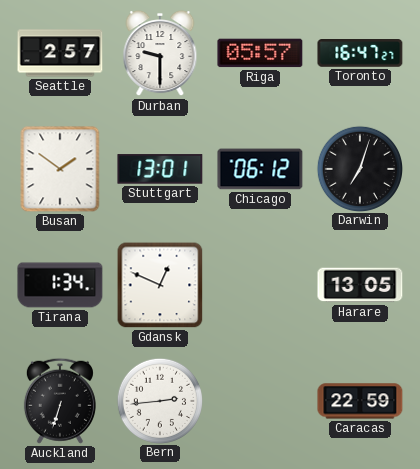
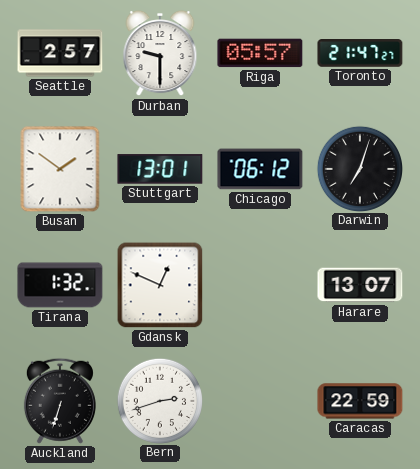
Toronto: 16:47 -> 21:47 (360, 53)
Tirana: 1:34 -> 1:32 (60, 285)
Harare: 13:05 -> 13:07 (360, 285)
Bern: 2:44 -> 2:42 (159, 400)
